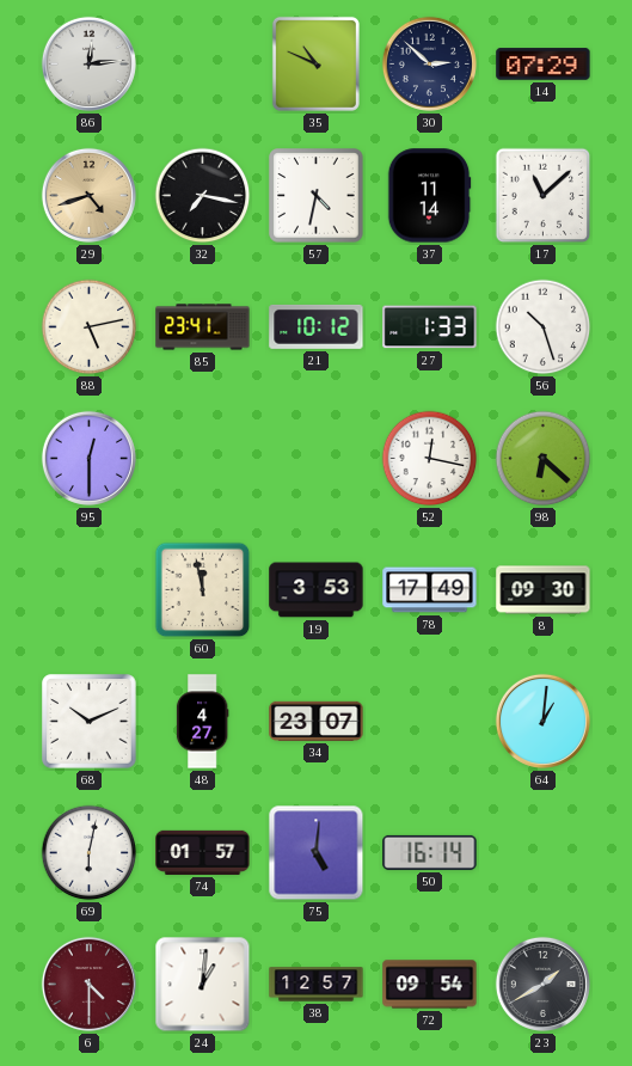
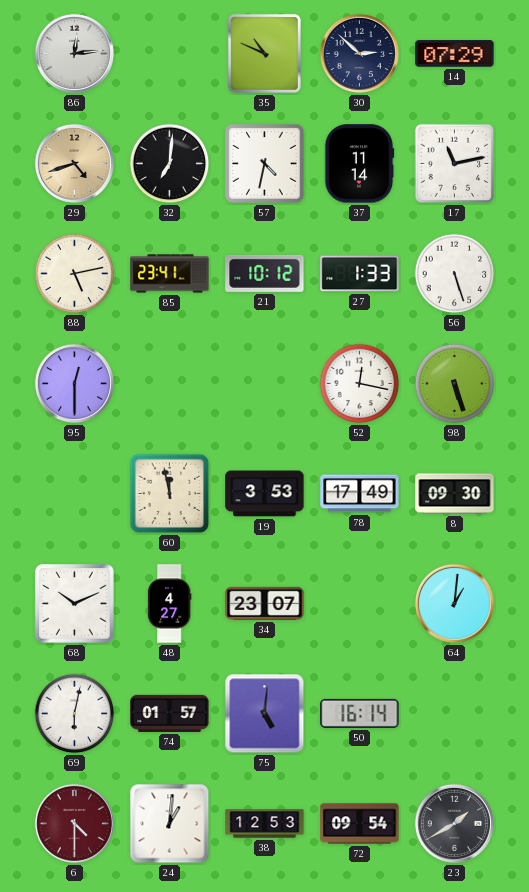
32: 7:17 -> 7:01 (170, 164)
17: 11:08 -> 11:13 (455, 164)
56: 10:27 -> 5:27 (455, 274)
98: 6:22 -> 5:27 (455, 384)
38: 12:57 -> 12:53 (265, 824)
